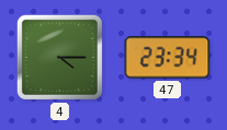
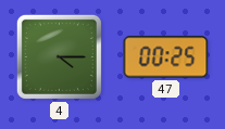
47: 23:34 -> 00:25 (166, 57)
